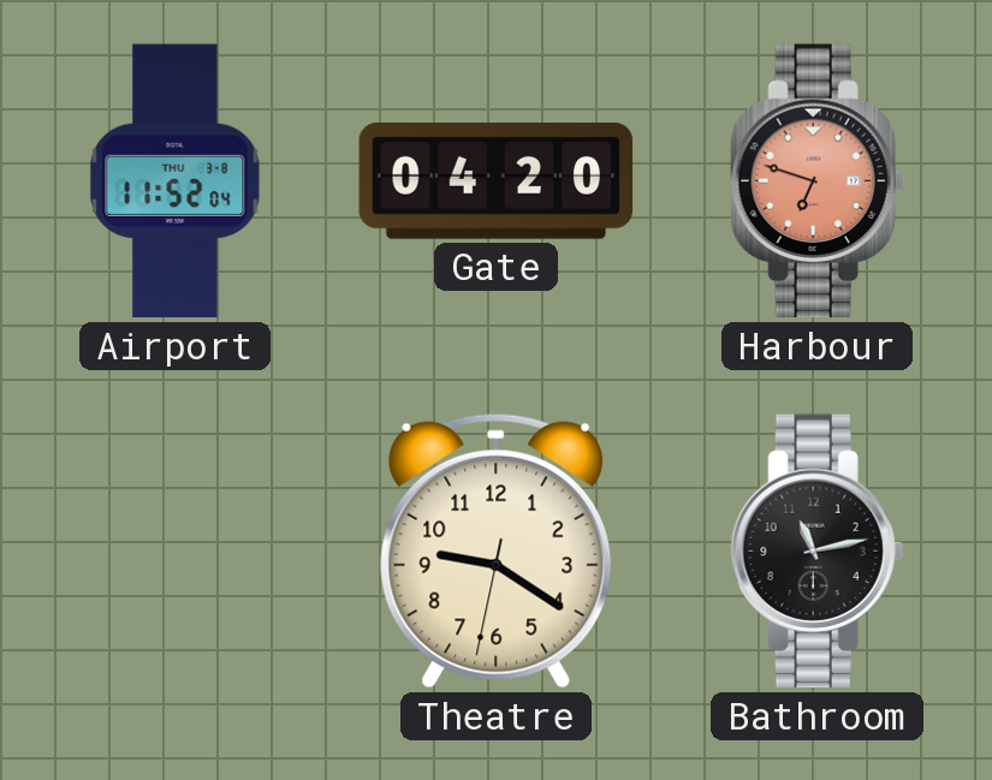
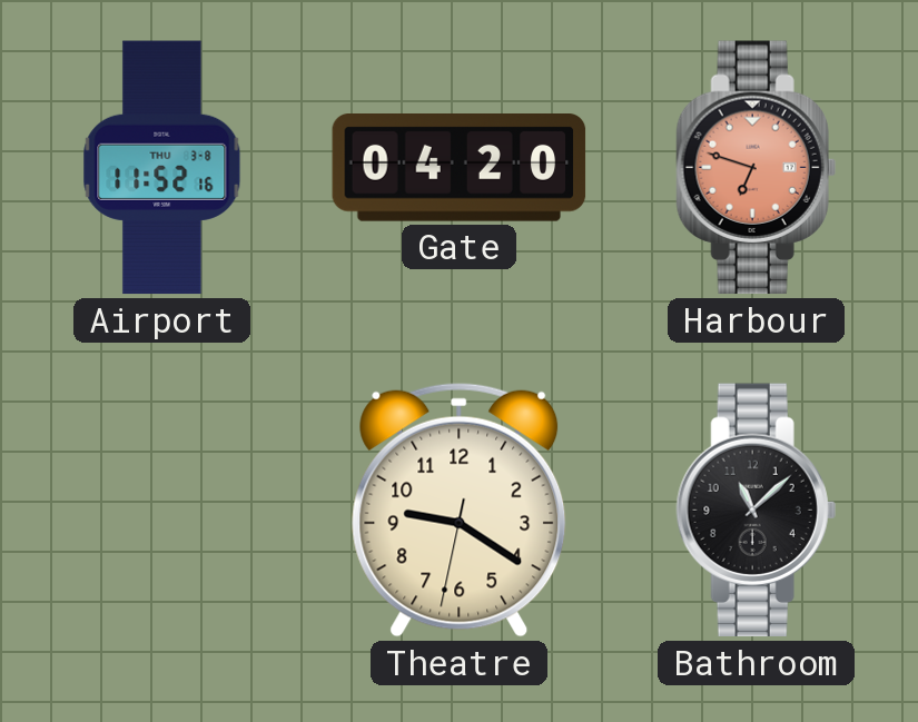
Airport: 11:52:04 -> 11:52:16 (162, 168)
Bathroom: 11:13 -> 11:08 (756, 511)
